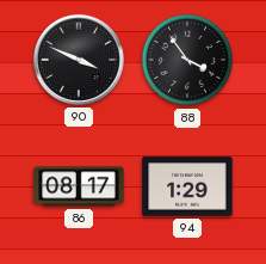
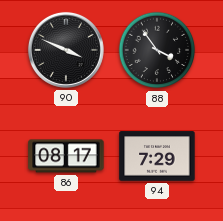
94: 1:29 -> 7:29 (157, 156)
